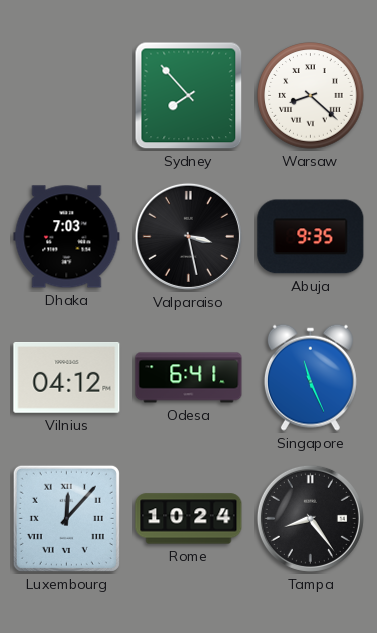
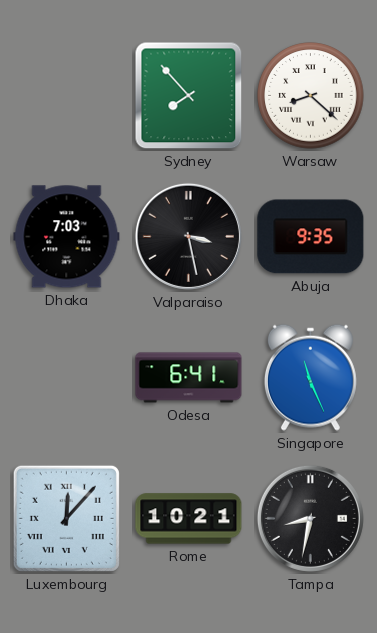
Vilnius: 04:12 -> none (67, 377)
Rome: 10:24 -> 10:21 (189, 519)
Tampa: 8:24 -> 8:32 (310, 518)
